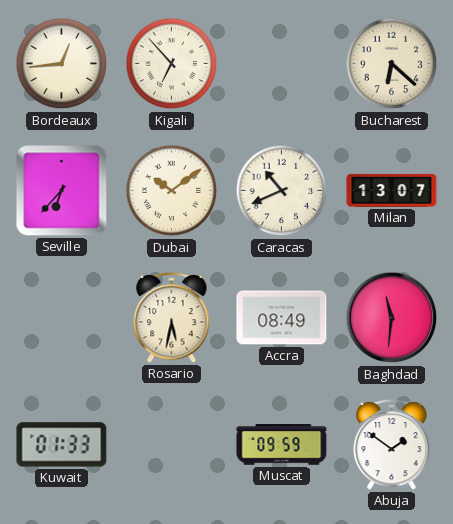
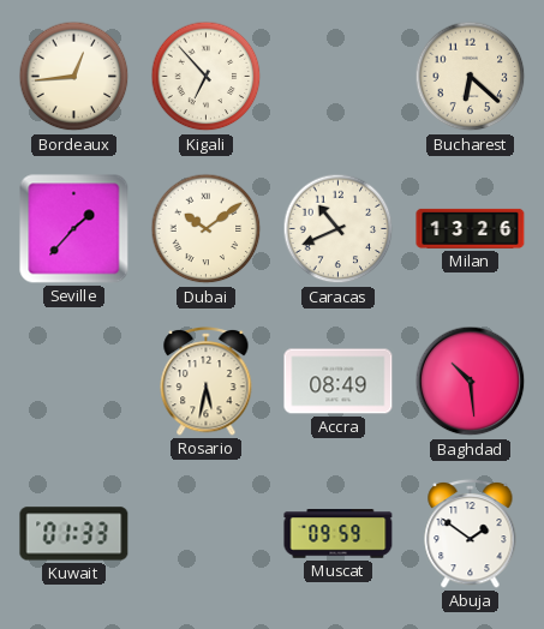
Seville: 6:37 -> 1:37 (74, 229)
Milan: 13:07 -> 13:26 (471, 228)
Baghdad: 11:31 -> 10:29 (471, 382)
